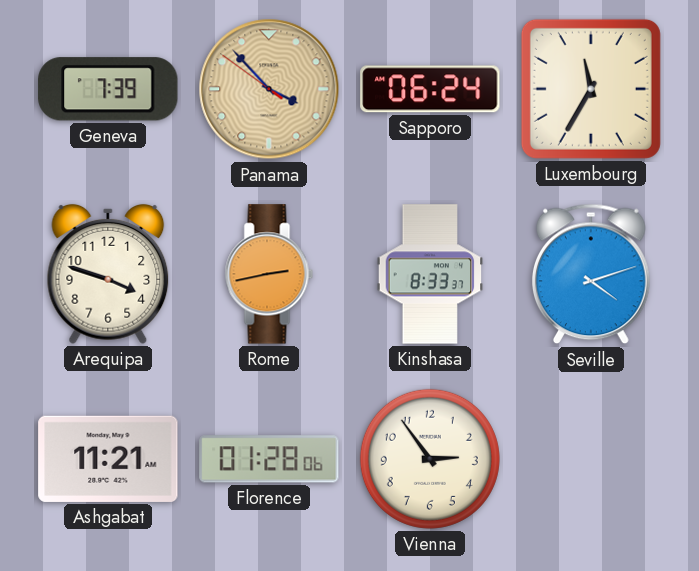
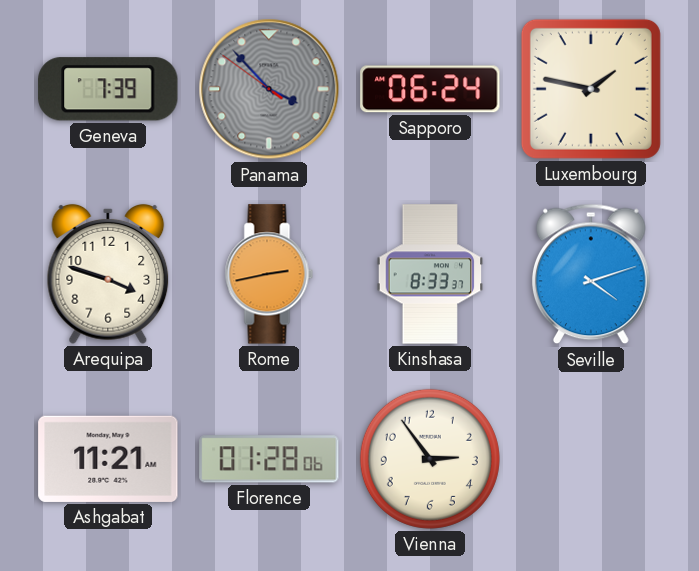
Panama dial: champagne -> grey (269, 89)
Luxembourg: 11:35 -> 1:47 (591, 89)
